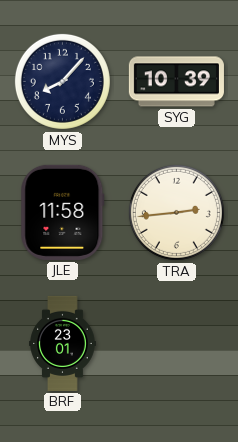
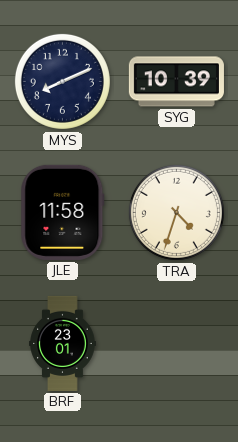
MYS: 8:07 -> 8:11 (62, 81)
TRA: 2:44 -> 4:33 (176, 212)
